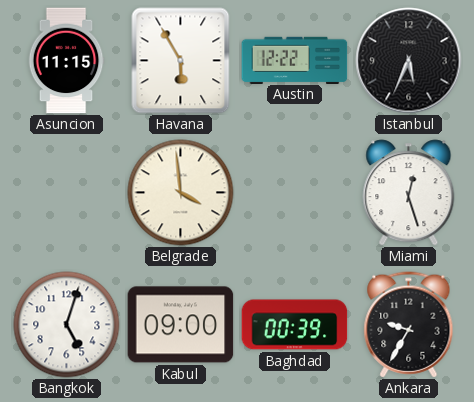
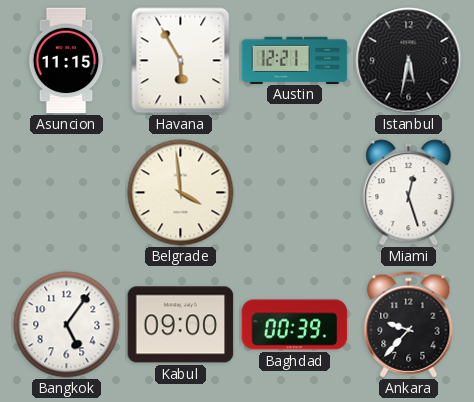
Austin: 12:22 -> 12:21 (295, 60)
Istanbul: 5:34 -> 5:32 (409, 61)
Bangkok: 5:03 -> 5:06 (67, 325)
Ankara: 9:35 -> 9:37 (409, 325)
